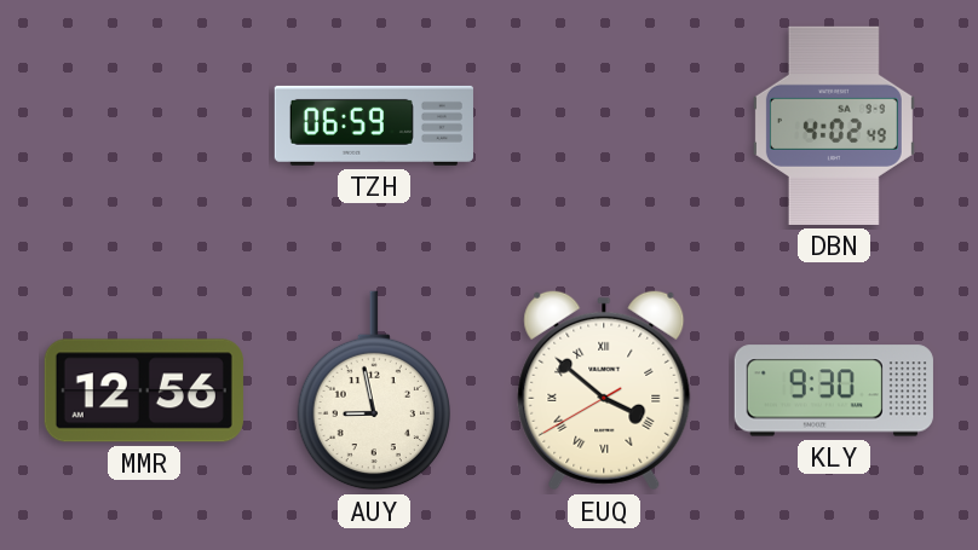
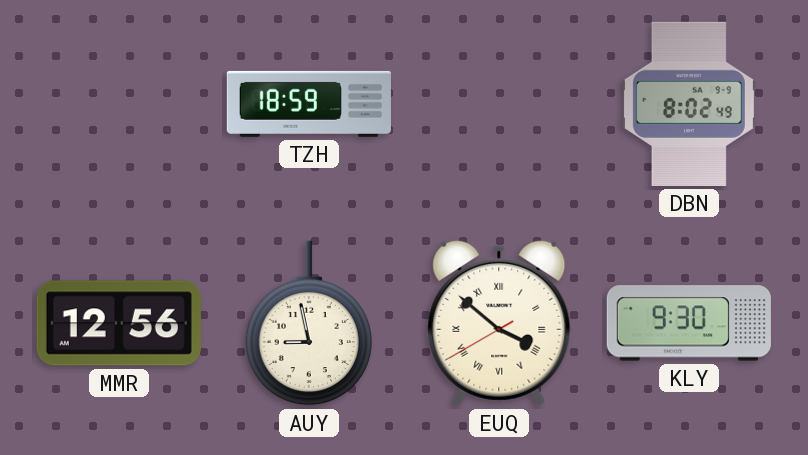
TZH: 06:59 -> 18:59 (309, 104)
DBN: 4:02 -> 8:02 (689, 104)
